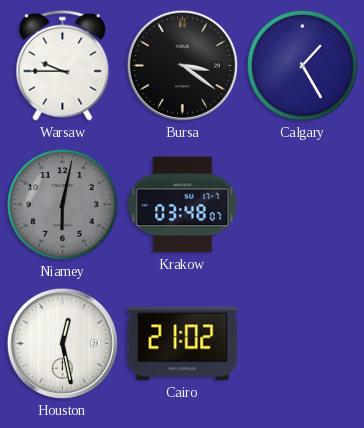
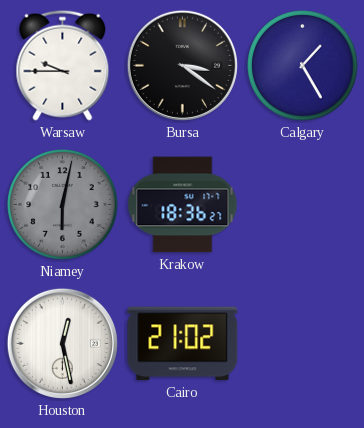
Krakow: 03:48 -> 18:36 (183, 205)
